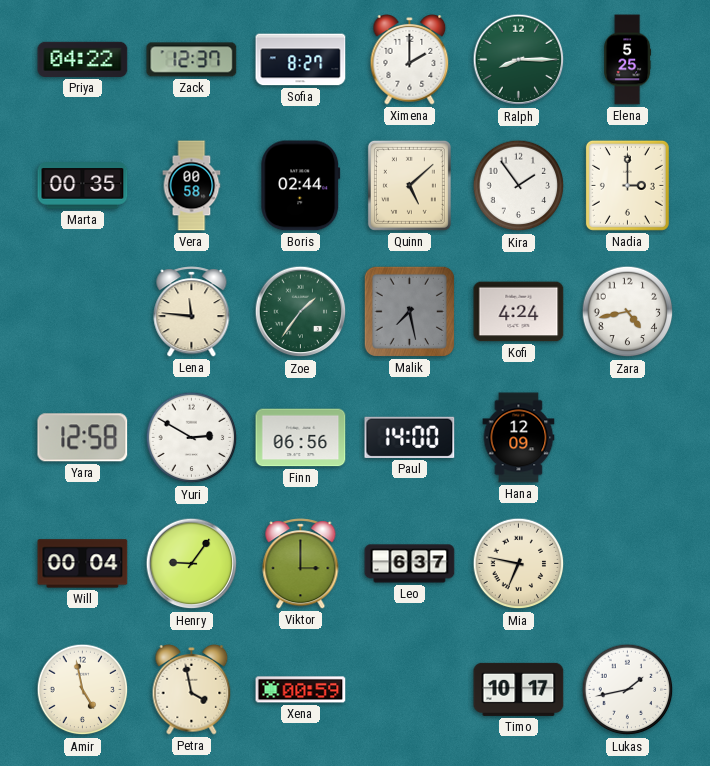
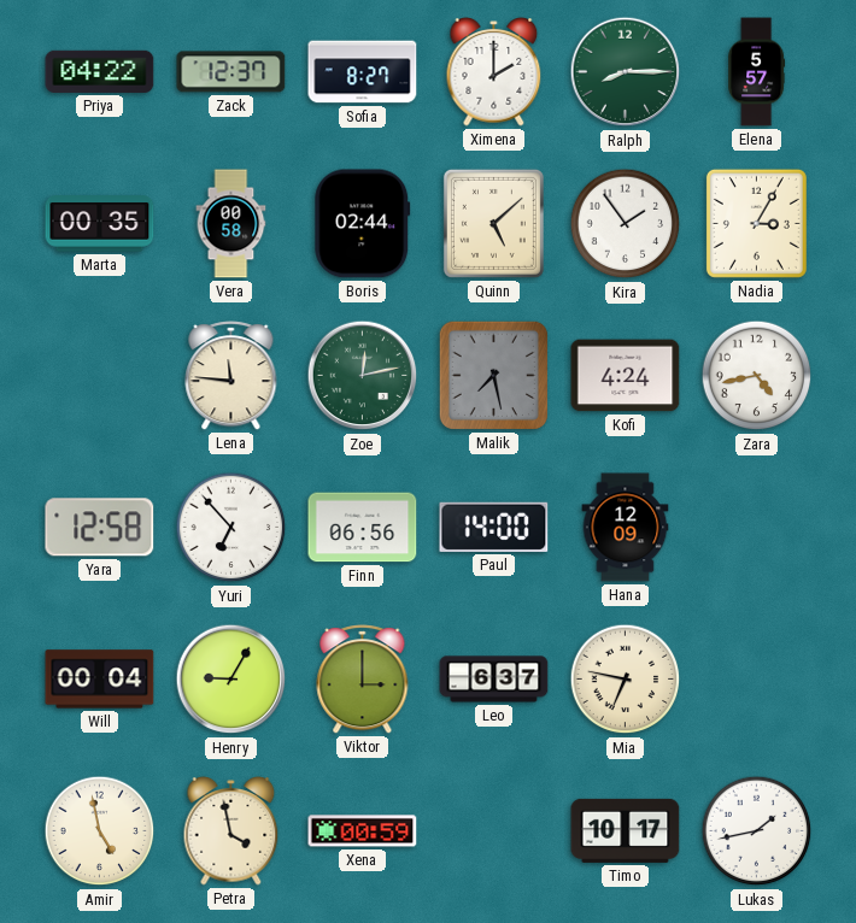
Elena: 5:25 -> 5:57 (757, 72)
Nadia: 3:00 -> 3:05 (756, 223)
Zoe: 1:36 -> 12:13 (363, 376)
Yuri: 2:50 -> 6:53 (231, 528)
Henry: 9:06 -> 9:05 (231, 680)
